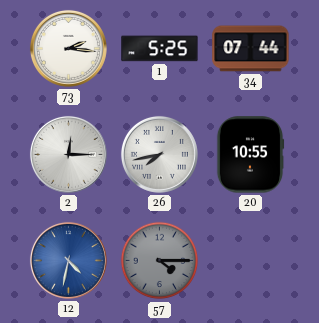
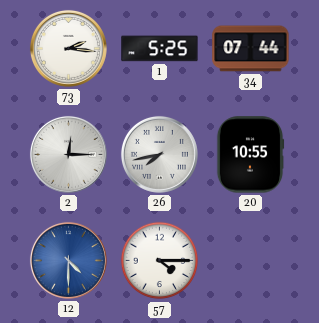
12: 4:32 -> 4:30 (68, 260)
57 dial: grey -> white (160, 261)
